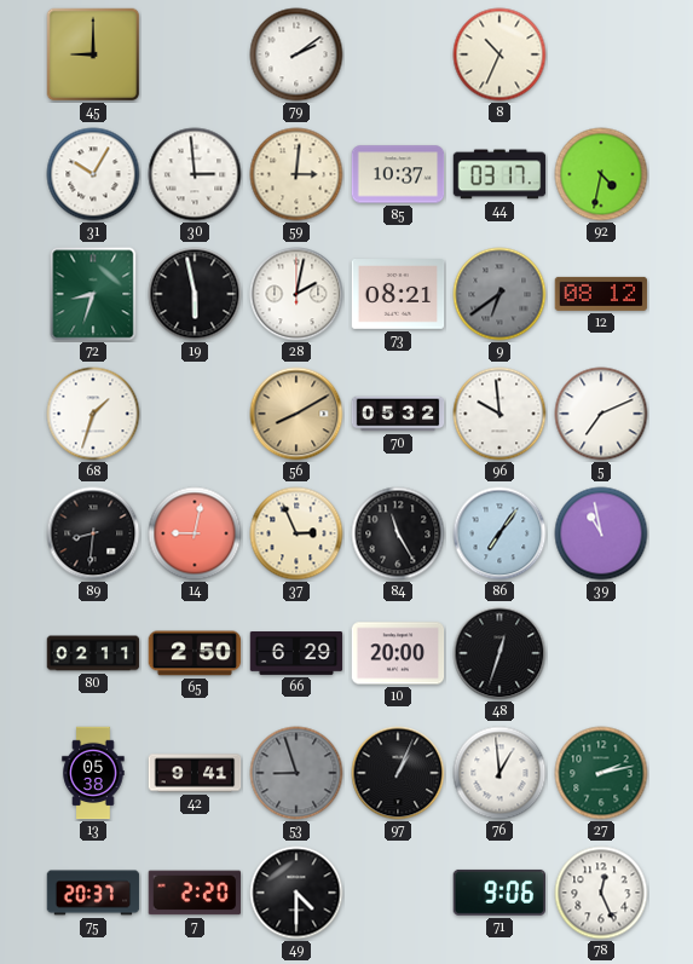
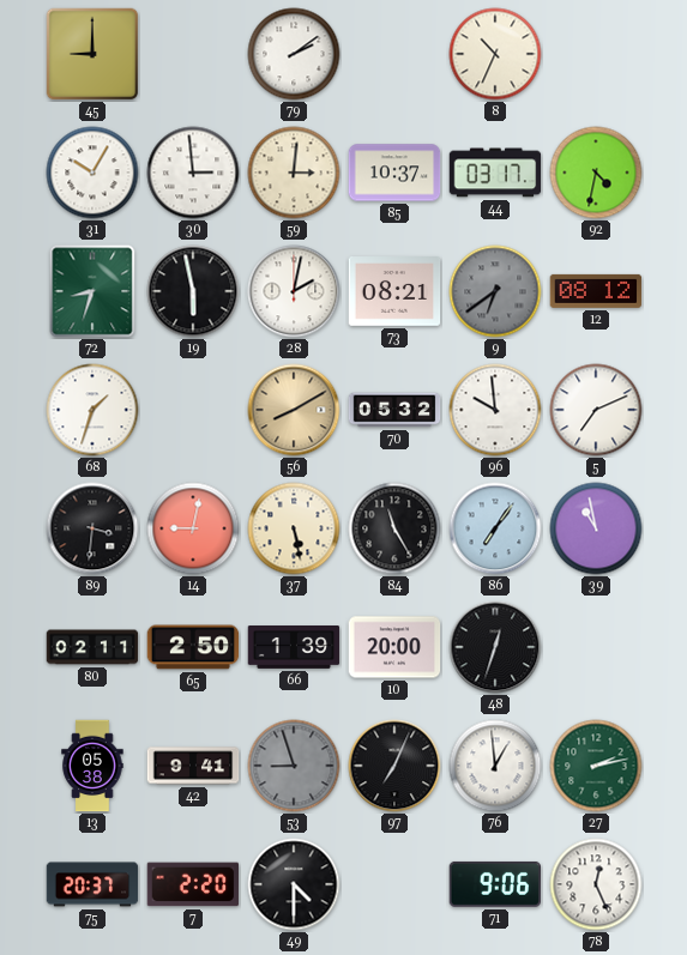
89: 8:31 -> 3:31 (92, 528)
37: 2:56 -> 5:28 (294, 528)
66: 6:29 -> 1:39 (294, 648)
97: 1:04 -> 7:04 (394, 766)
